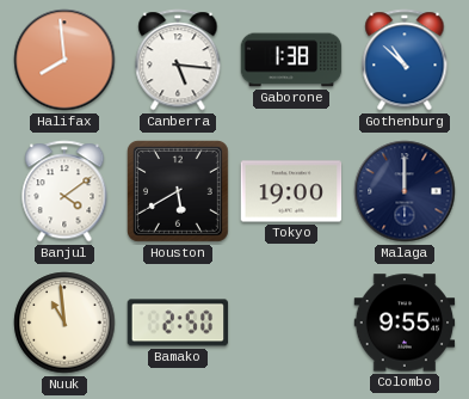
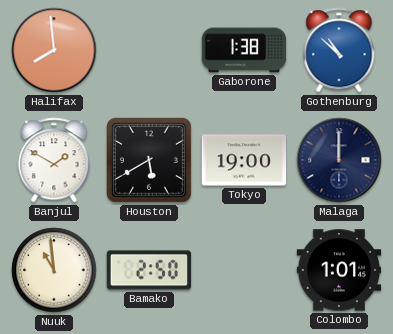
Canberra: 5:16 -> none (178, 60)
Banjul: 4:09 -> 1:50 (54, 160)
Colombo: 9:55 -> 1:01 (339, 270)
